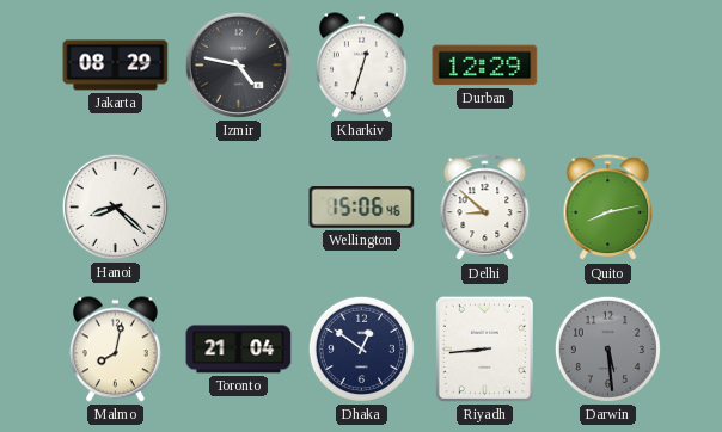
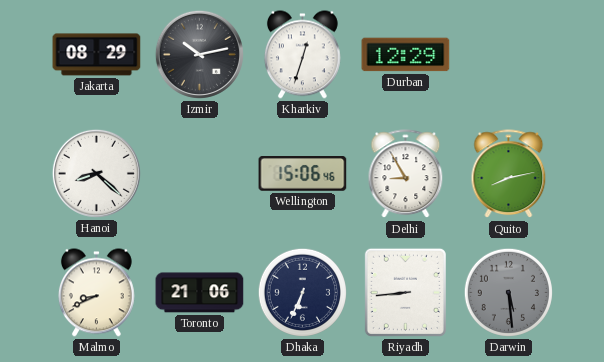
Izmir: 4:47 -> 10:13 (199, 54)
Delhi: 8:52 -> 8:55 (406, 174)
Malmo: 8:02 -> 8:41 (96, 293)
Toronto: 21:04 -> 21:06 (200, 293)
Dhaka: 12:51 -> 6:34 (302, 292)
